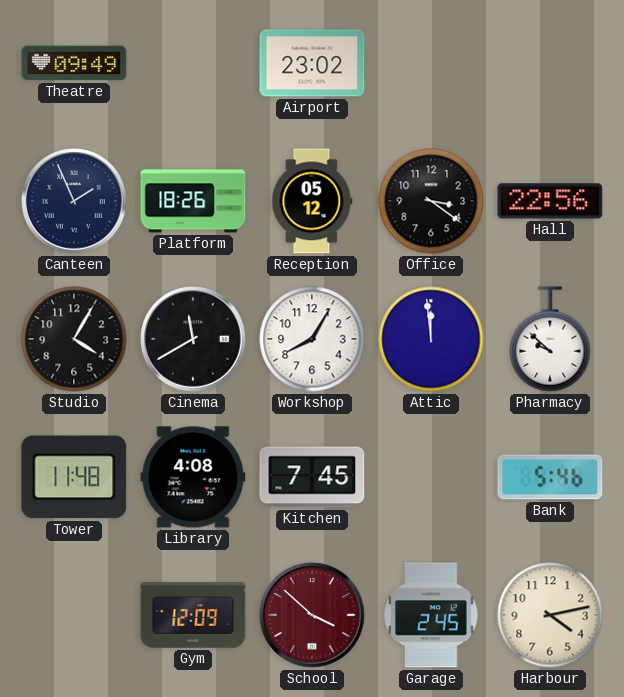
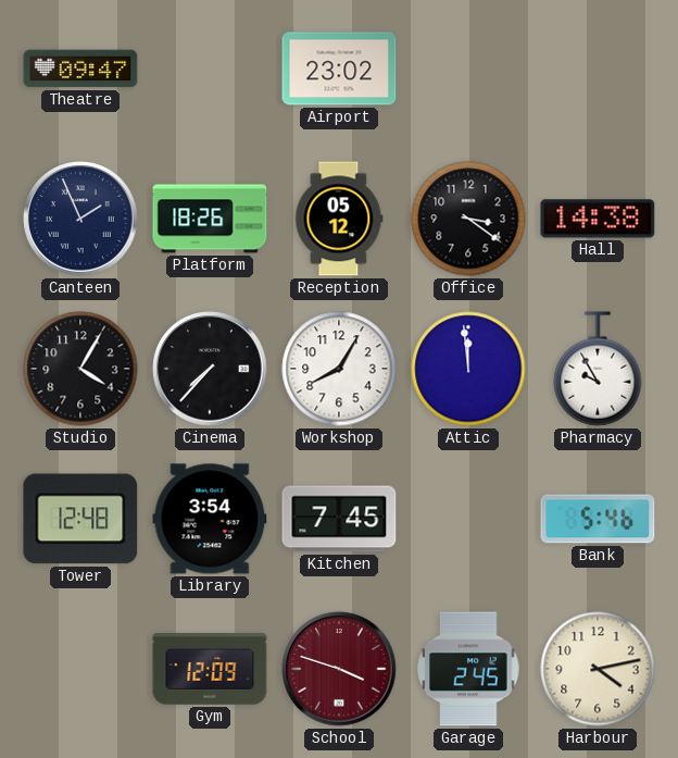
Theatre: 09:49 -> 09:47 (80, 69)
Hall: 22:56 -> 14:38 (598, 219)
Cinema: 11:40 -> 7:37 (210, 369)
Pharmacy: 9:52 -> 9:55 (598, 369)
Tower: 11:48 -> 12:48 (80, 519)
Library: 4:08 -> 3:54 (210, 519)
School: 3:52 -> 3:48 (339, 669)
